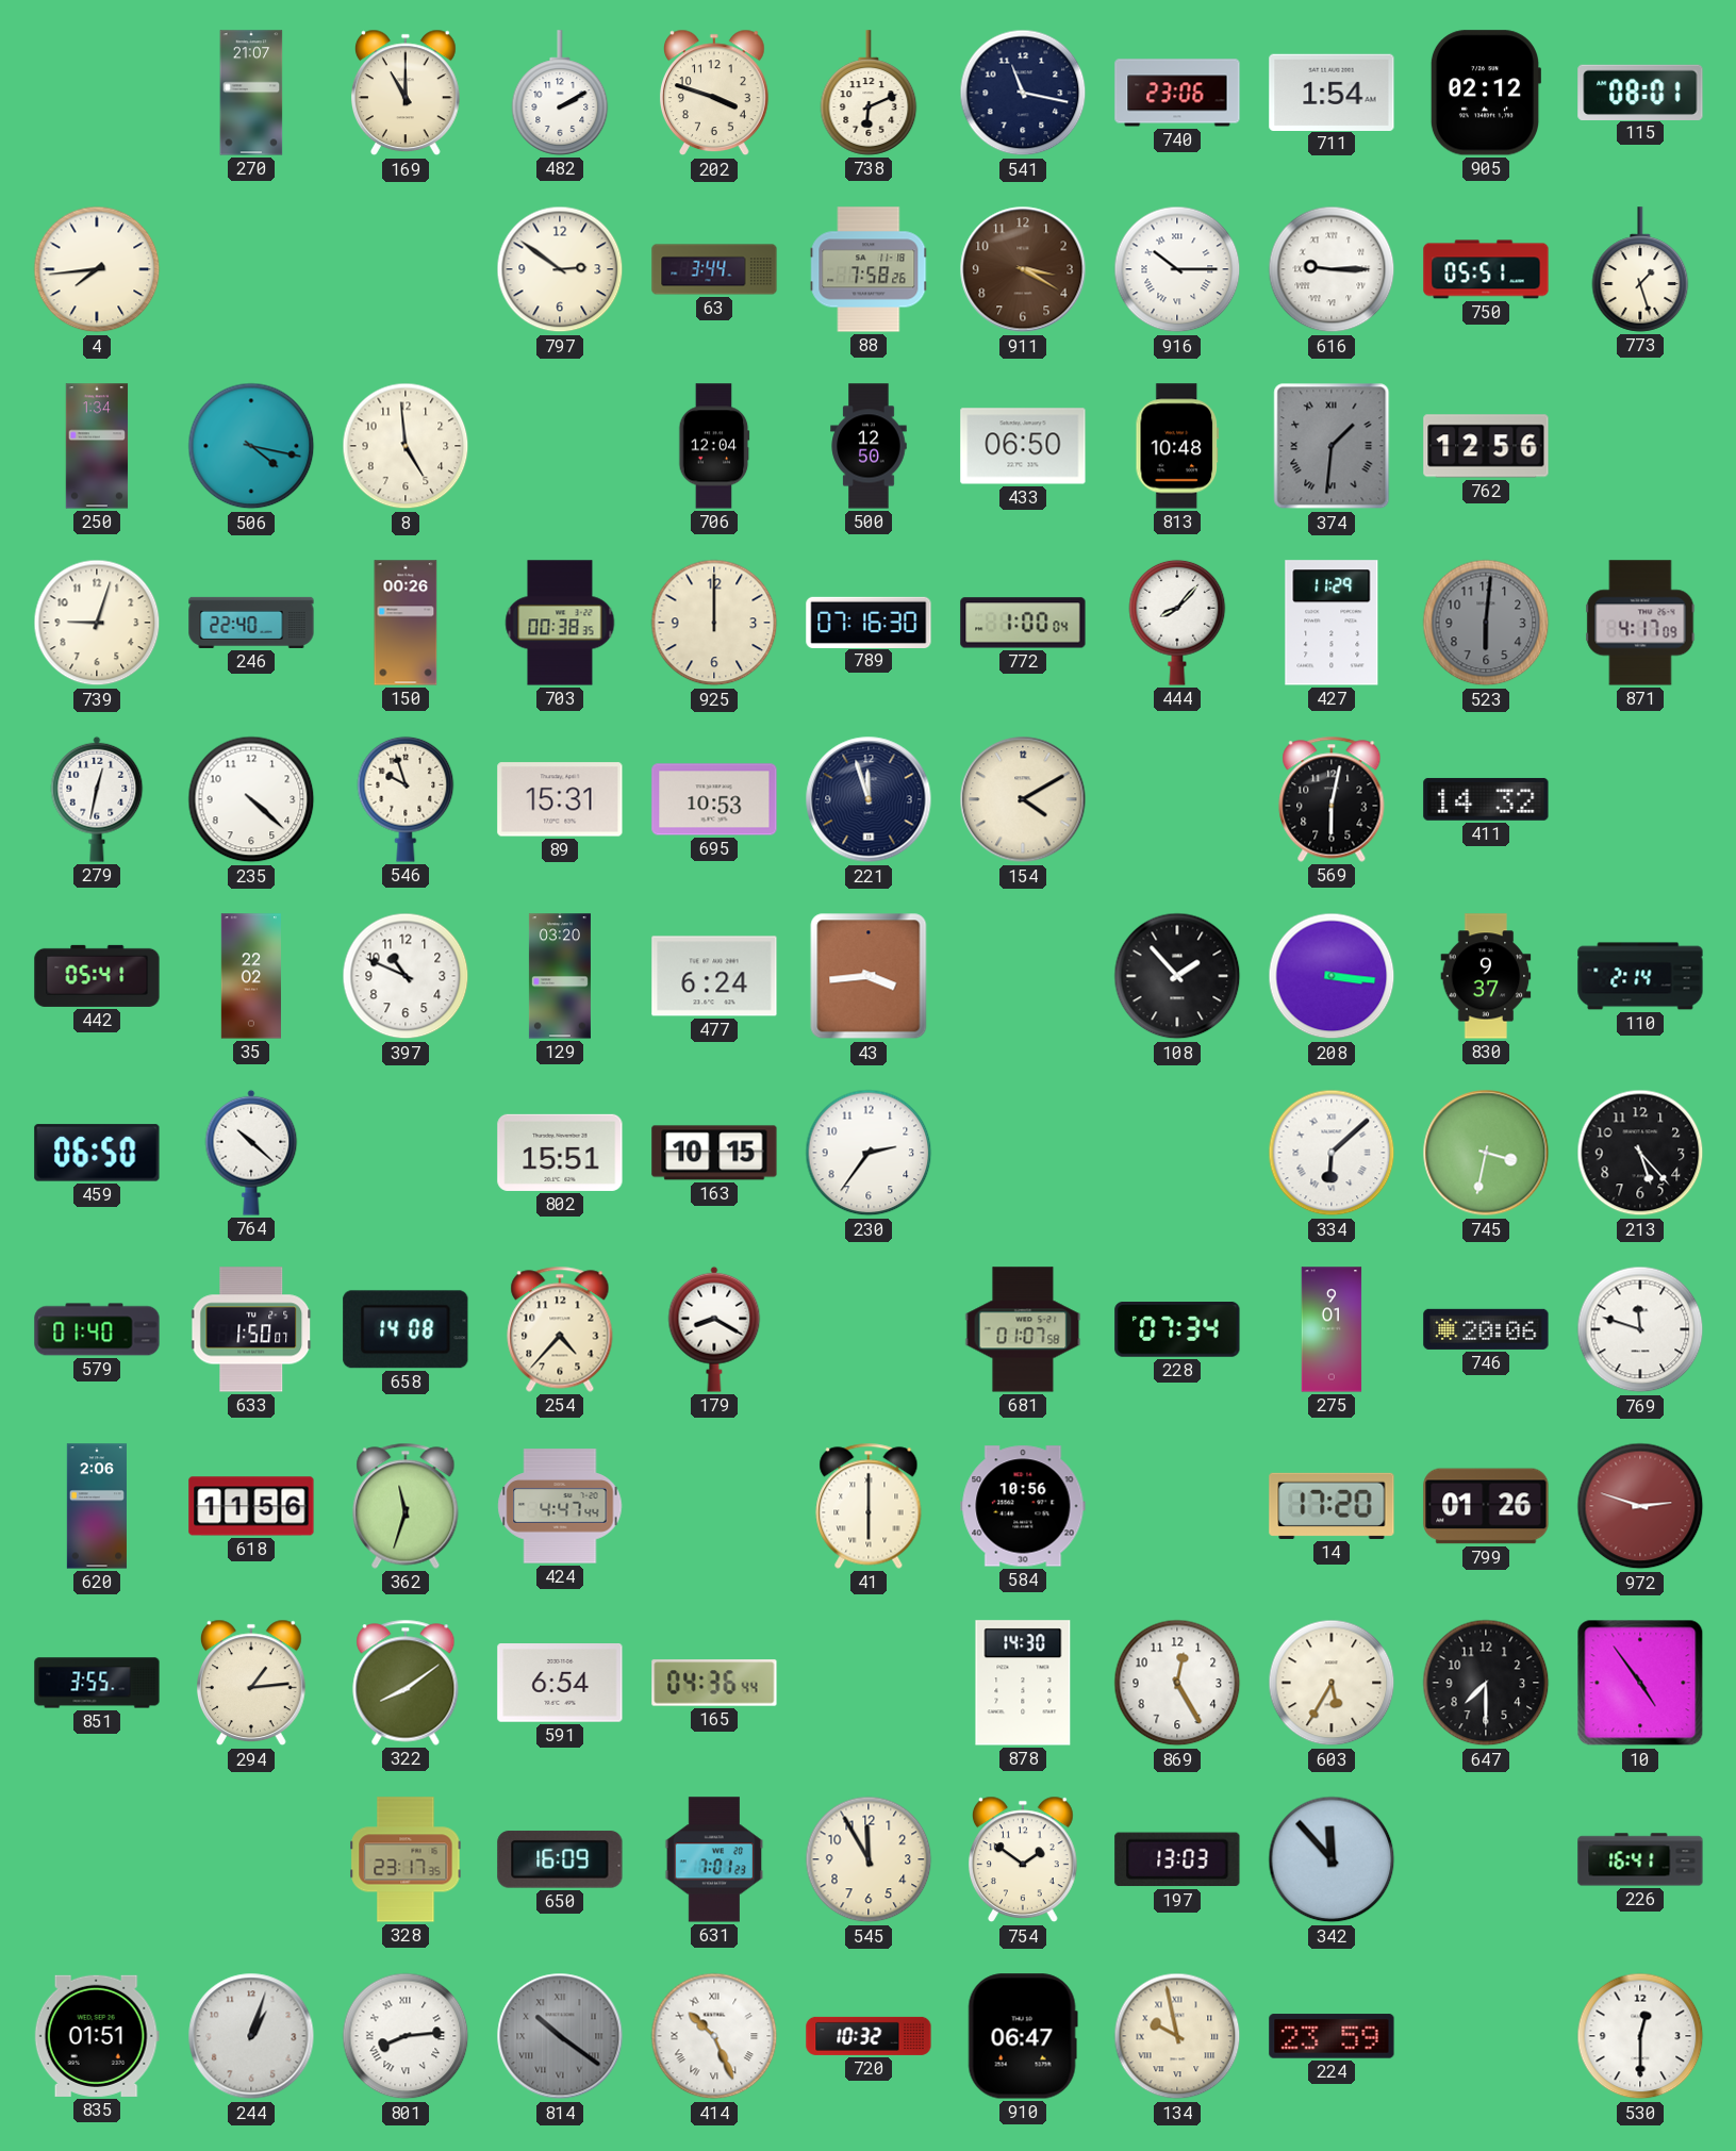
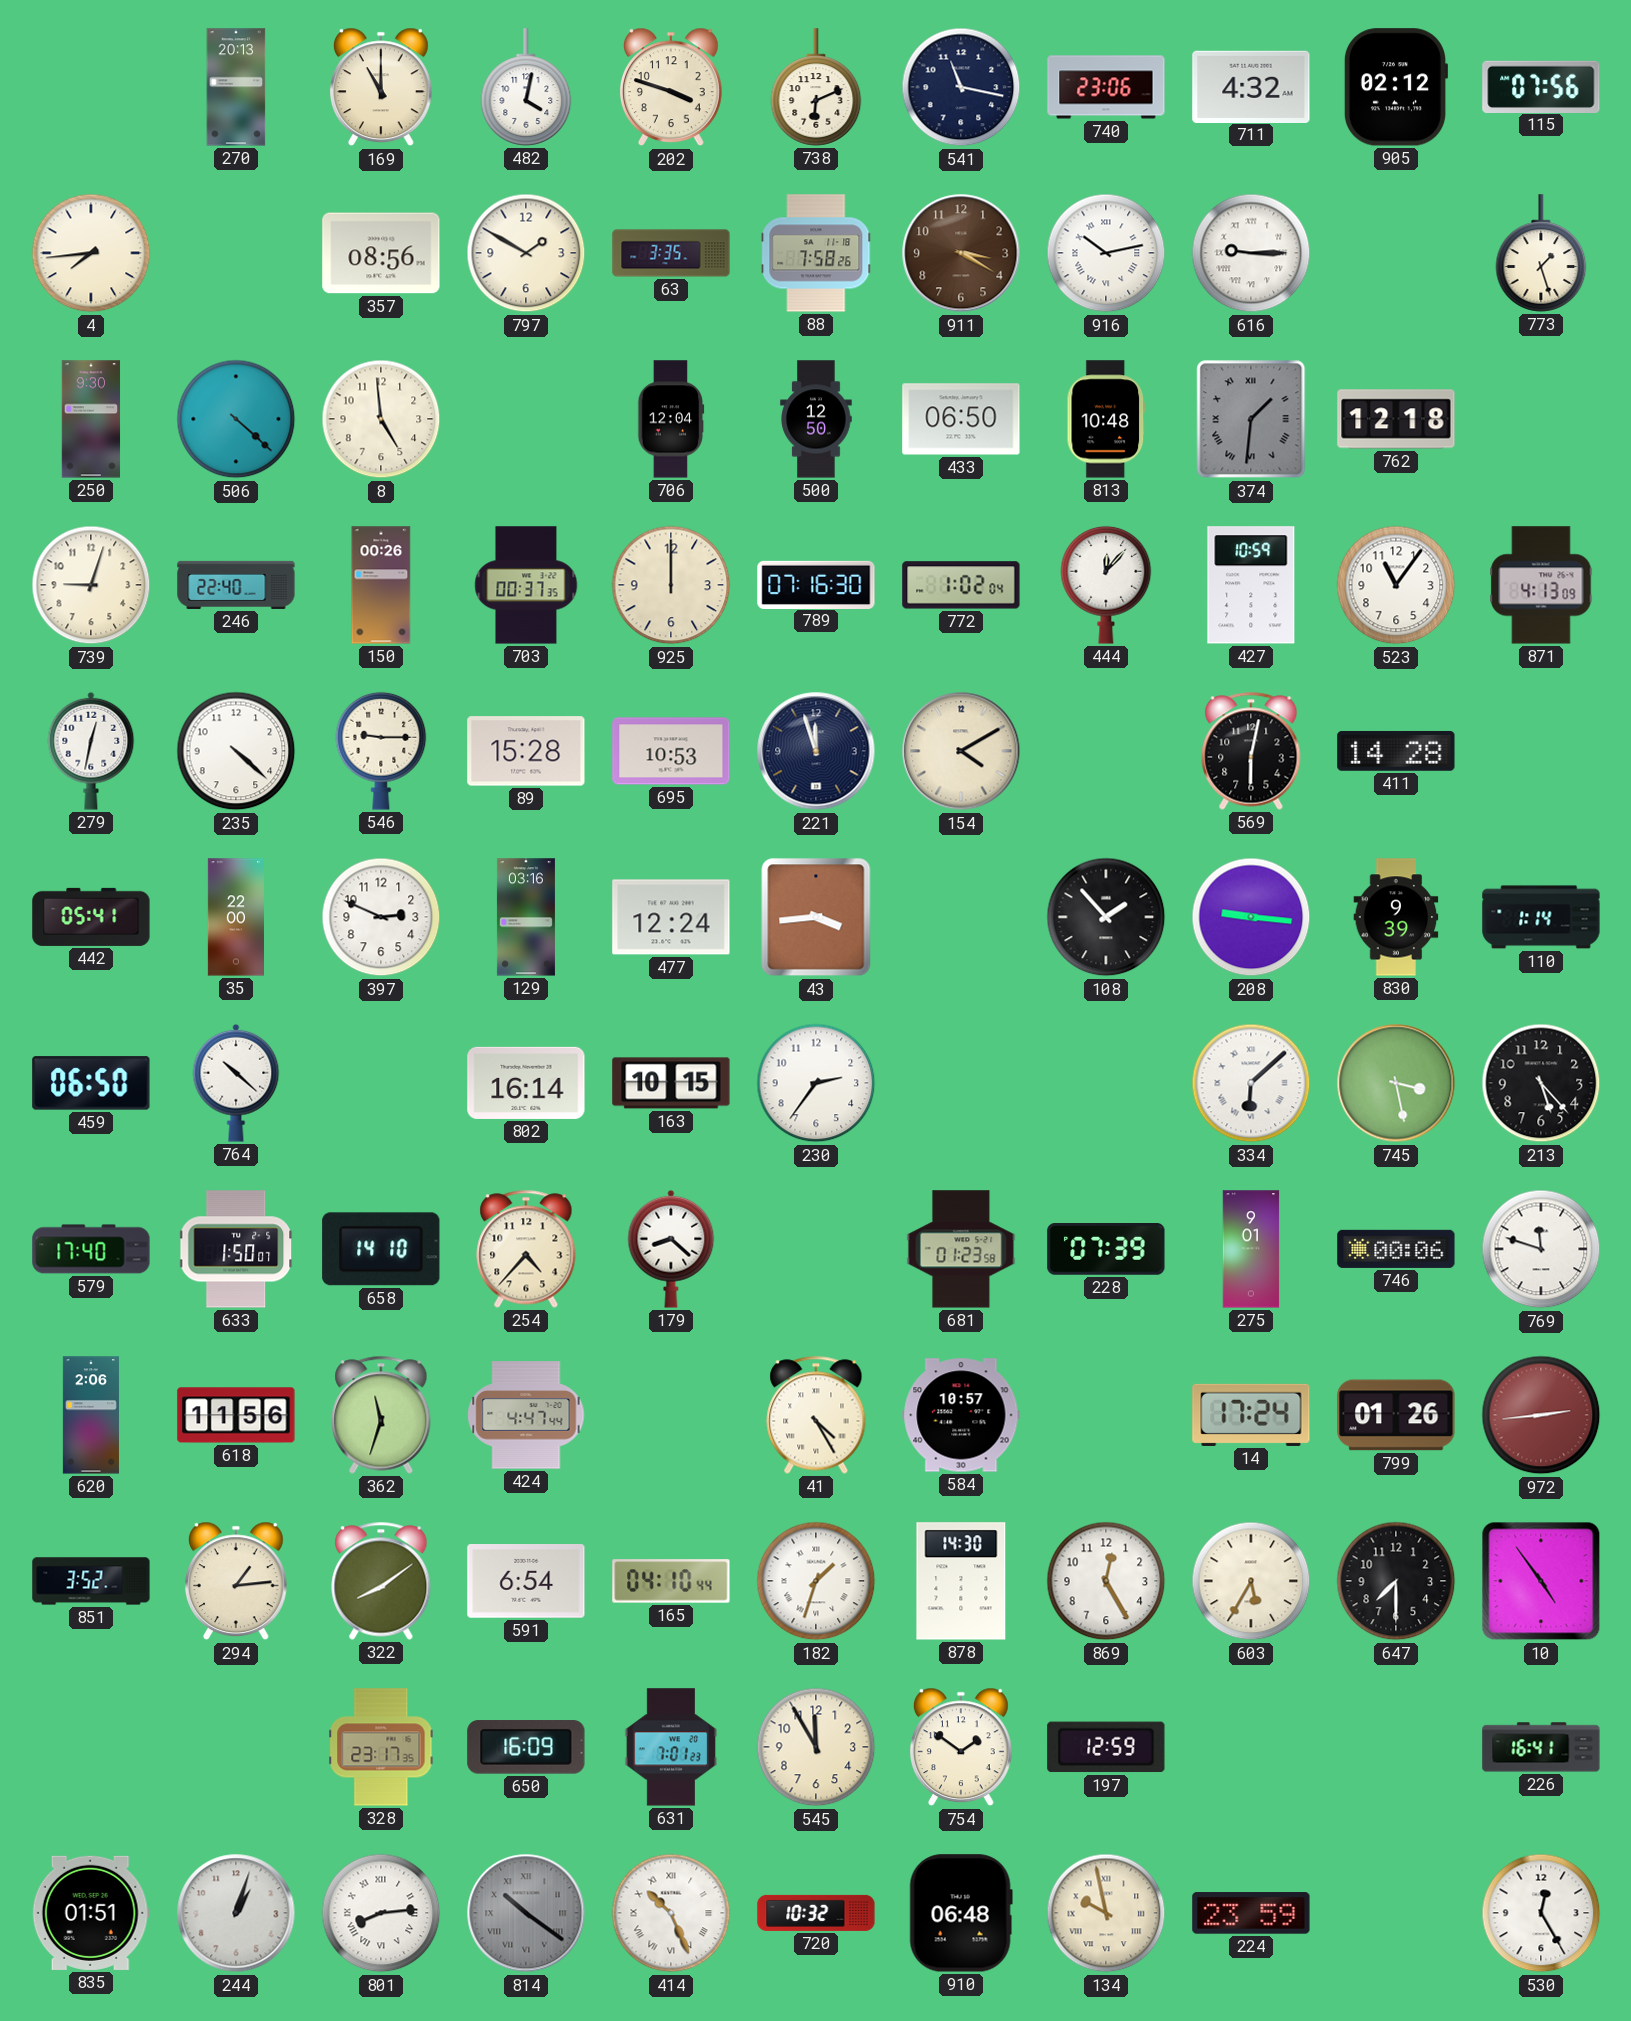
270: 21:07 -> 20:13 (236, 87)
482: 2:10 -> 4:02 (526, 87)
711: 1:54 -> 4:32 (1251, 86)
115: 08:01 -> 07:56 (1541, 86)
357: none -> 08:56 (381, 253)
797: 2:51 -> 1:50 (526, 253)
63: 3:44 -> 3:35 (671, 253)
916: 10:15 -> 10:13 (1106, 253)
750: 05:51 -> none (1486, 269)
250: 1:34 -> 9:30 (91, 419)
506: 4:17 -> 4:22 (236, 419)
762: 12:56 -> 12:18 (1396, 419)
703: 00:38 -> 00:37 (526, 585)
772: 1:00 -> 1:02 (961, 585)
444: 8:07 -> 12:07 (1106, 585)
427: 11:29 -> 10:59 (1251, 585)
523: 6:01 -> 11:06 (1396, 585)
523 dial: grey -> white (1396, 585)
871: 4:17 -> 4:13 (1541, 585)
546: 9:57 -> 9:15 (381, 751)
89: 15:31 -> 15:28 (526, 751)
411: 14:32 -> 14:28 (1396, 751)
35: 22:02 -> 22:00 (236, 917)
397: 10:49 -> 2:49 (381, 917)
129: 03:20 -> 03:16 (526, 917)
477: 6:24 -> 12:24 (671, 917)
208: 3:16 -> 9:16 (1251, 917)
830: 9:37 -> 9:39 (1396, 917)
110: 2:14 -> 1:14 (1541, 917)
802: 15:51 -> 16:14 (526, 1083)
745: 3:32 -> 3:28 (1396, 1083)
579: 01:40 -> 17:40 (91, 1249)
658: 14:08 -> 14:10 (381, 1249)
179: 8:20 -> 8:22 (671, 1249)
681: 01:07 -> 01:23 (961, 1249)
228: 07:34 -> 07:39 (1106, 1250)
746: 20:06 -> 00:06 (1396, 1249)
41: 6:00 -> 4:25 (816, 1415)
584: 10:56 -> 10:57 (961, 1415)
14: 17:20 -> 17:24 (1251, 1415)
972: 2:48 -> 2:44 (1541, 1415)
851: 3:55 -> 3:52 (91, 1581)
165: 04:36 -> 04:10 (671, 1581)
182: none -> 1:33 (816, 1581)
197: 13:03 -> 12:59 (1106, 1747)
342: 11:53 -> none (1332, 1859)
910: 06:47 -> 06:48 (961, 1913)
530: 12:30 -> 12:25 (1541, 1913)
